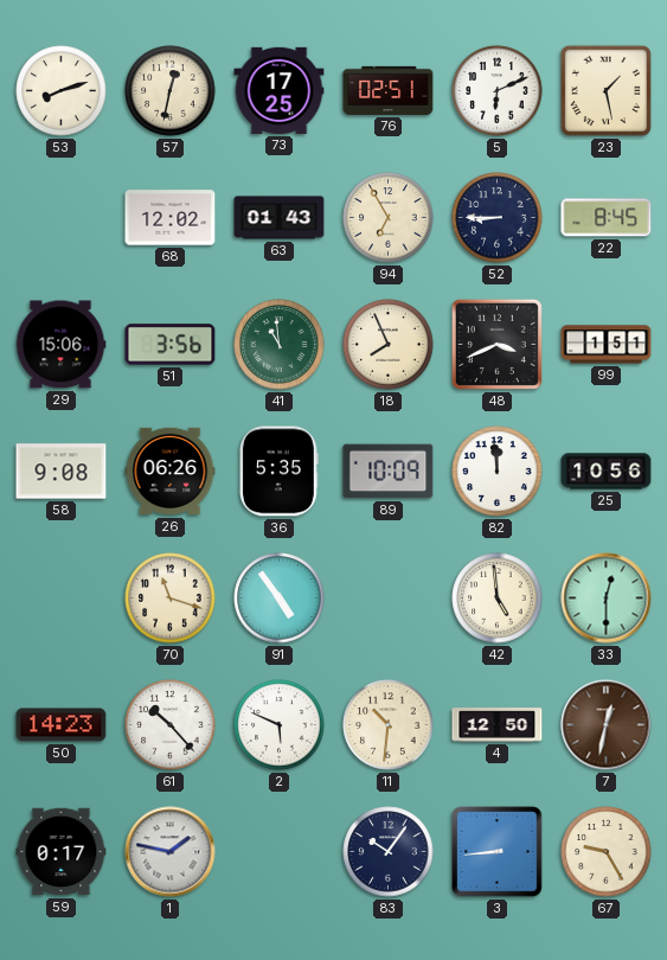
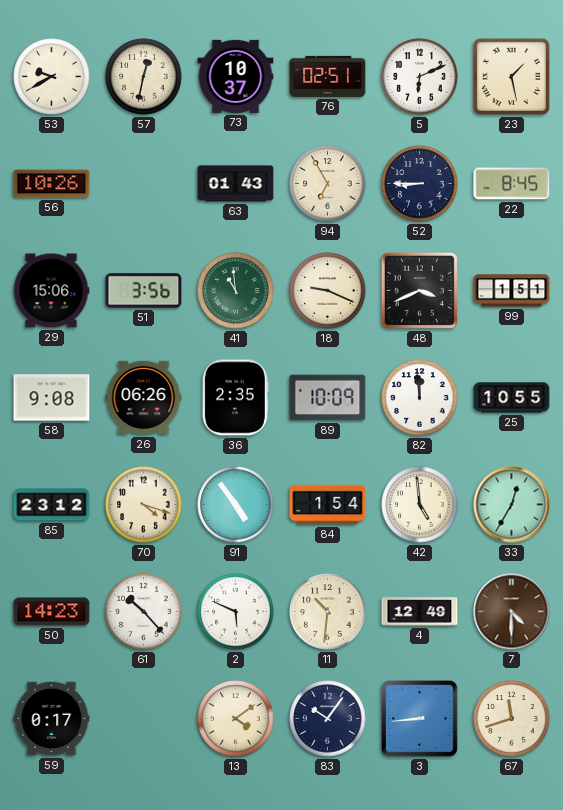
53: 8:12 -> 9:40 (52, 77)
73: 17:25 -> 10:37 (236, 76)
56: none -> 10:26 (52, 184)
68: 12:02 -> none (171, 218)
18: 7:56 -> 9:19 (328, 291)
36: 5:35 -> 2:35 (235, 398)
25: 10:56 -> 10:55 (512, 398)
85: none -> 23:12 (52, 505)
70: 11:18 -> 4:18 (144, 505)
84: none -> 1:54 (328, 505)
33: 12:30 -> 12:35 (512, 505)
4: 12:50 -> 12:49 (420, 612)
7: 12:32 -> 4:30 (512, 612)
1: 1:47 -> none (171, 852)
13: none -> 4:09 (236, 719)
67: 9:25 -> 11:42 (512, 719)
